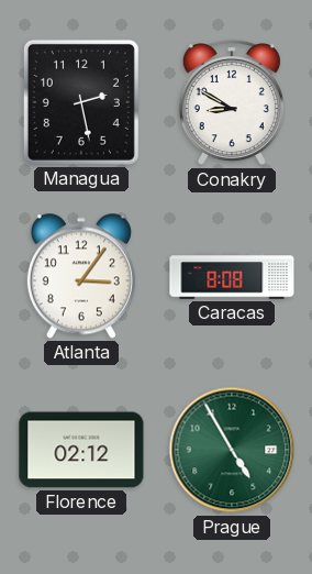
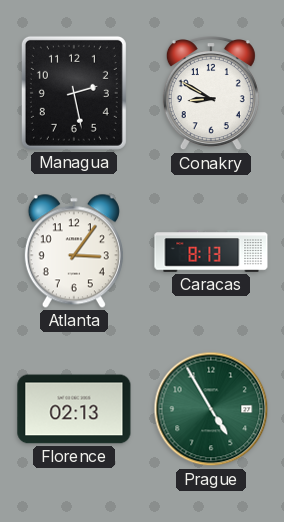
Caracas: 8:08 -> 8:13 (211, 251)
Florence: 02:12 -> 02:13 (74, 409)
